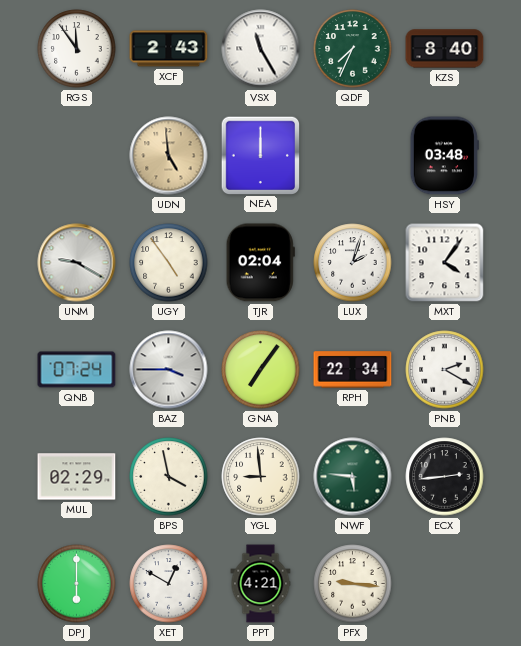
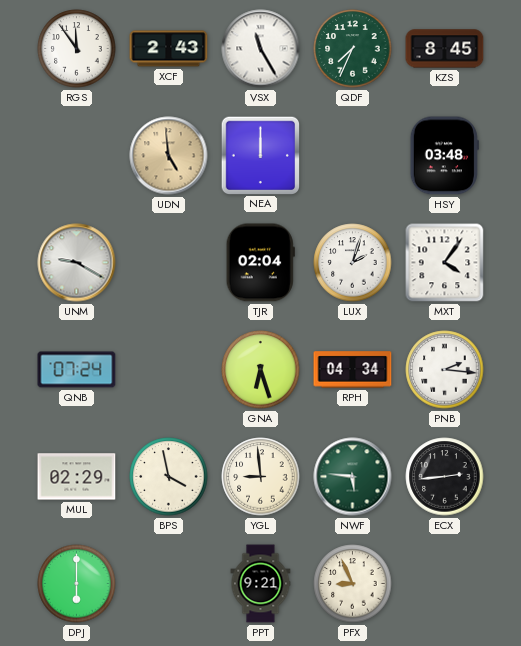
KZS: 8:40 -> 8:45 (445, 49)
UGY: 4:54 -> none (169, 263)
BAZ: 3:45 -> none (169, 370)
GNA: 7:06 -> 6:27 (261, 370)
RPH: 22:34 -> 04:34 (353, 370)
PNB: 2:20 -> 2:16 (445, 370)
XET: 12:50 -> none (169, 584)
PPT: 4:21 -> 9:21 (261, 584)
PFX: 9:16 -> 8:56 (353, 584)
